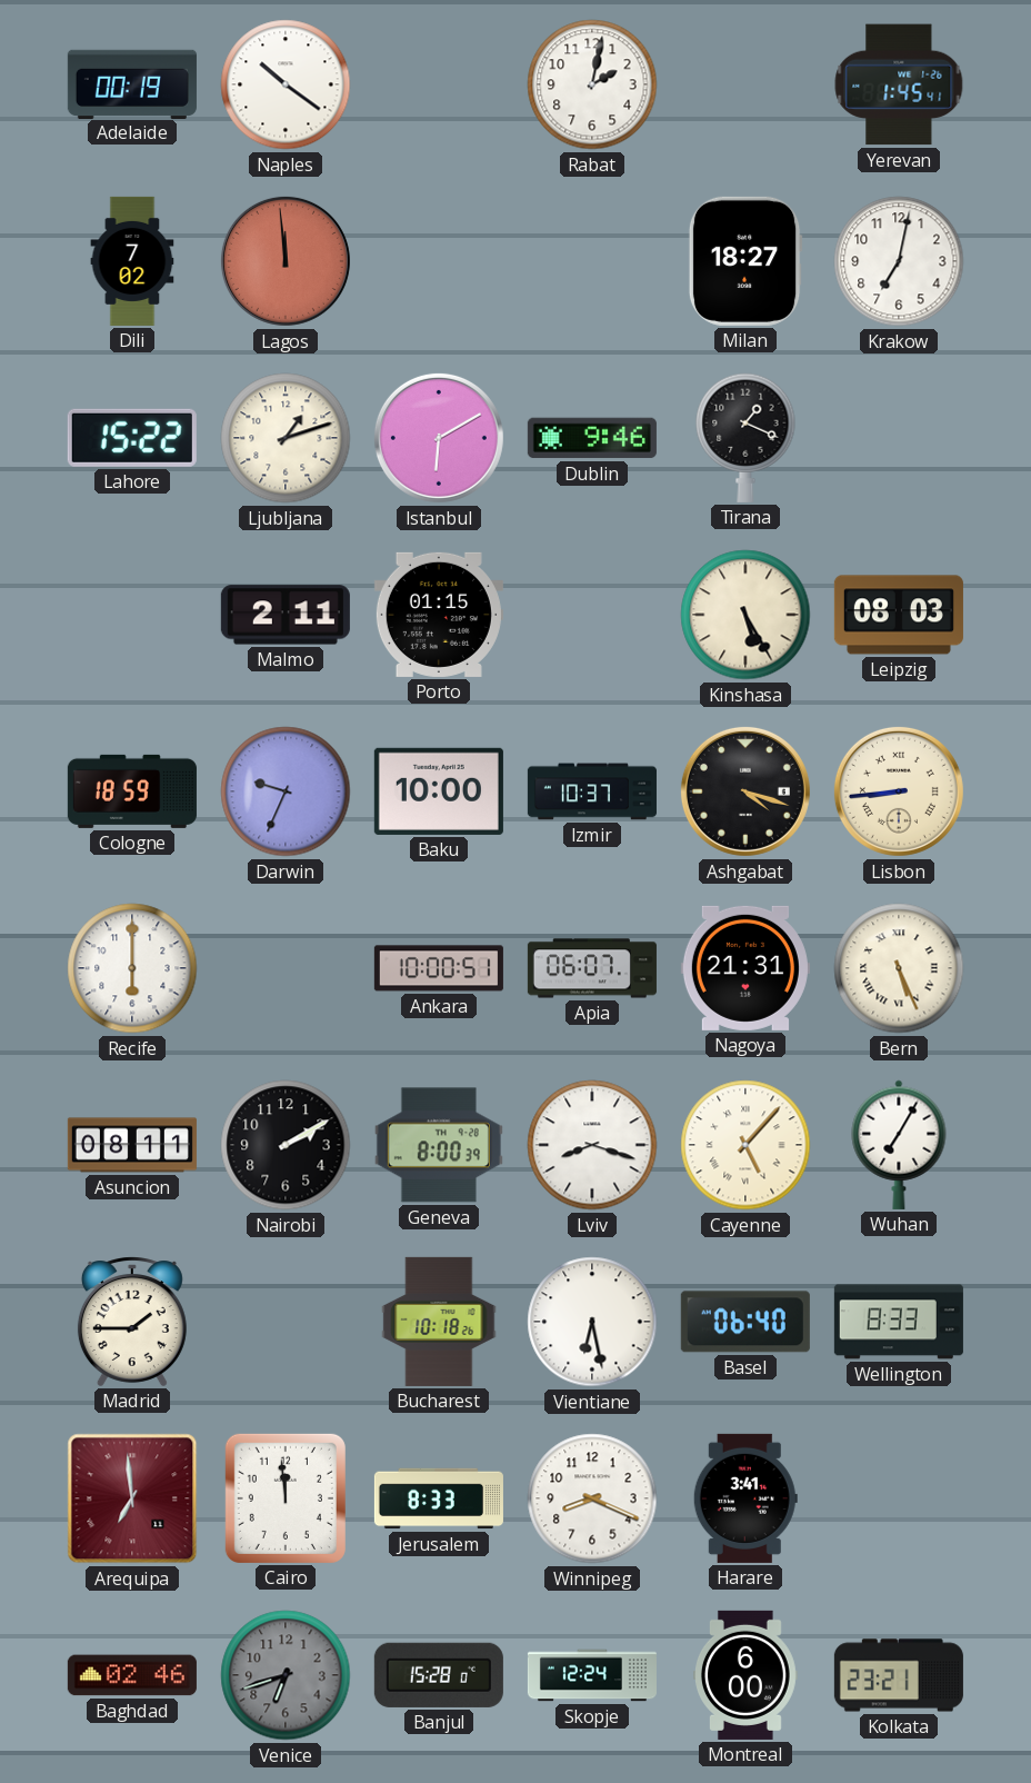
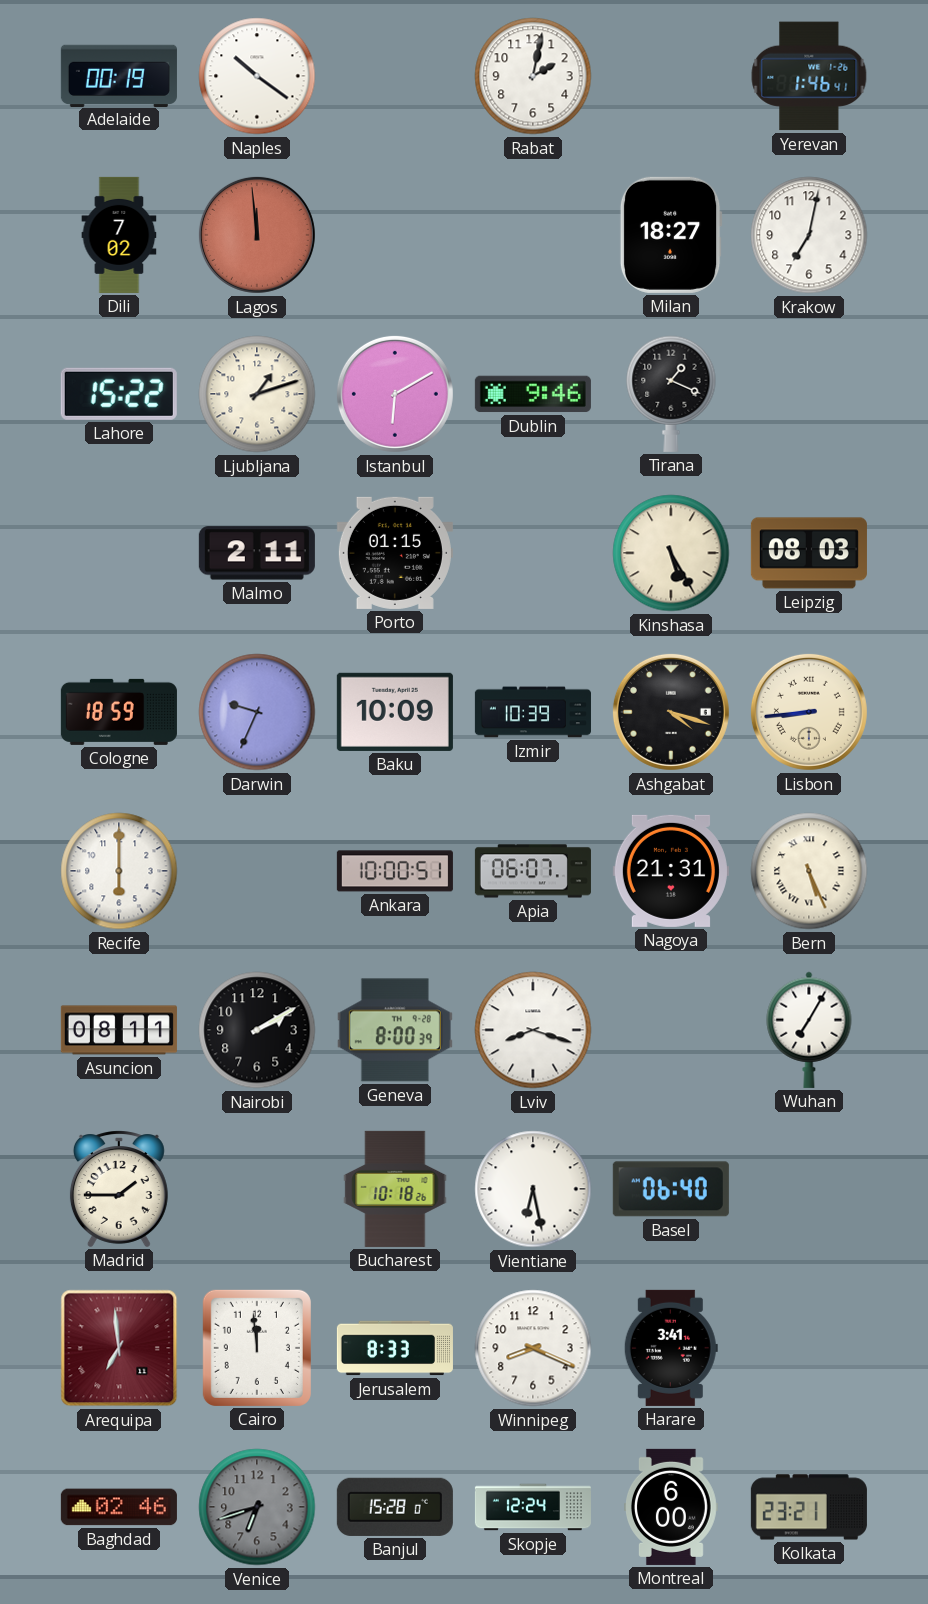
Yerevan: 1:45 -> 1:46 (809, 76)
Baku: 10:00 -> 10:09 (395, 712)
Izmir: 10:37 -> 10:39 (533, 712)
Cayenne: 5:07 -> none (745, 1145)
Wellington: 8:33 -> none (899, 1322)
